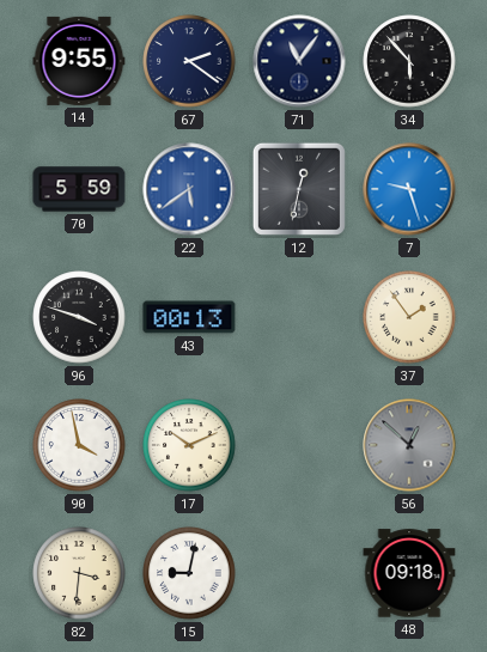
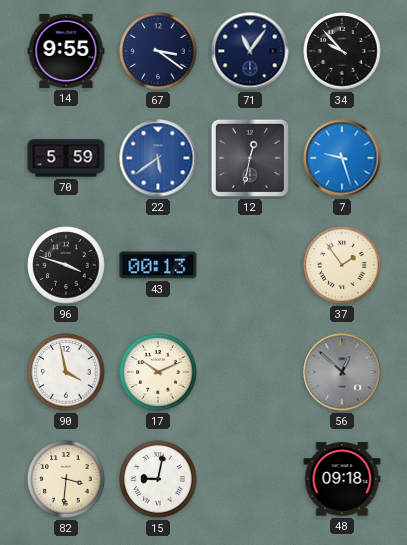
67: 2:21 -> 3:21 (158, 51)
34: 5:53 -> 9:53 (342, 51)
